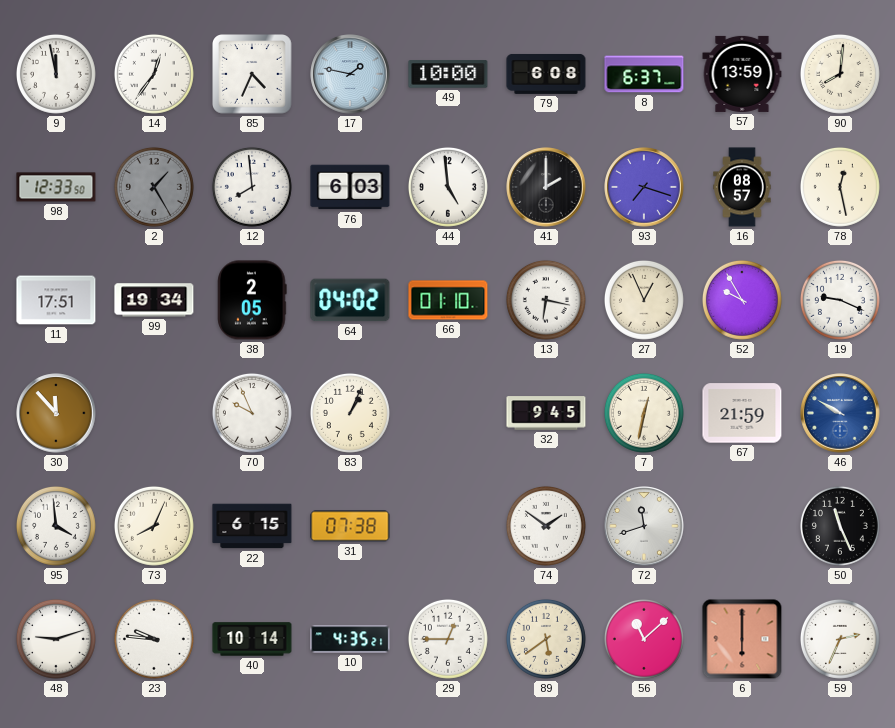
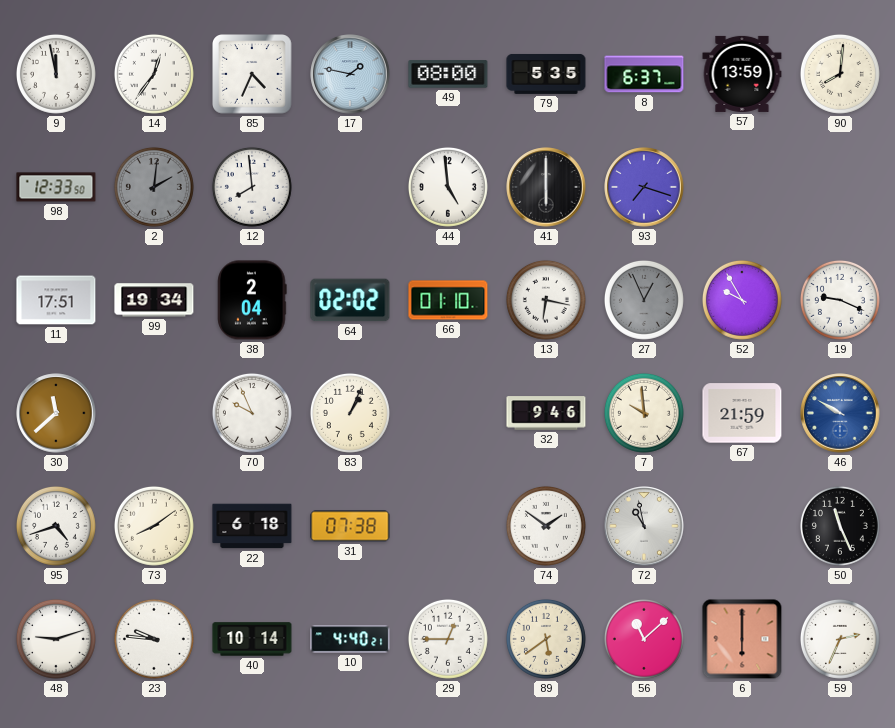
49: 10:00 -> 08:00 (448, 74)
79: 6:08 -> 5:35 (546, 74)
2: 1:25 -> 2:01 (154, 187)
76: 6:03 -> none (350, 187)
41: 2:00 -> 6:00 (546, 187)
16: 08:57 -> none (742, 187)
78: 12:28 -> none (840, 187)
38: 2:05 -> 2:04 (252, 300)
64: 04:02 -> 02:02 (350, 300)
27 dial: cream -> grey (644, 300)
30: 11:53 -> 11:38 (56, 413)
32: 9:45 -> 9:46 (546, 413)
7: 12:32 -> 9:59 (644, 413)
95: 3:59 -> 4:42 (56, 526)
73: 8:04 -> 8:09 (154, 526)
22: 6:15 -> 6:18 (252, 526)
72: 11:42 -> 10:58 (644, 526)
10: 4:35 -> 4:40 (350, 639)
